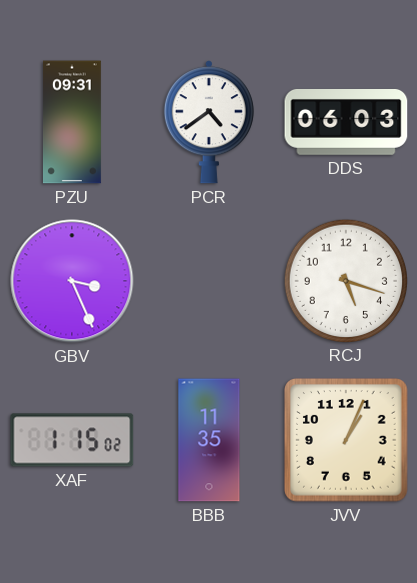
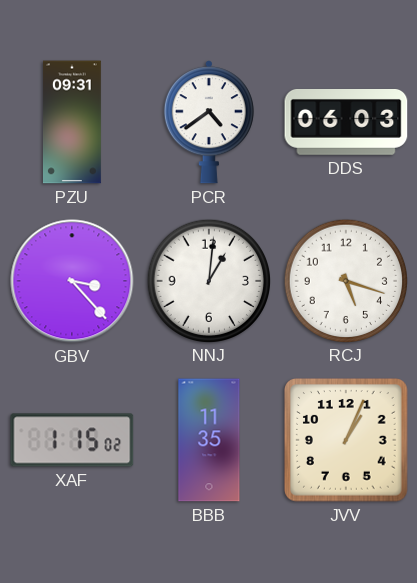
GBV: 3:26 -> 3:23 (72, 281)
NNJ: none -> 1:01 (208, 280)
